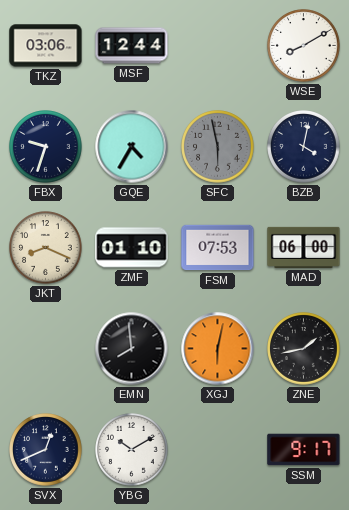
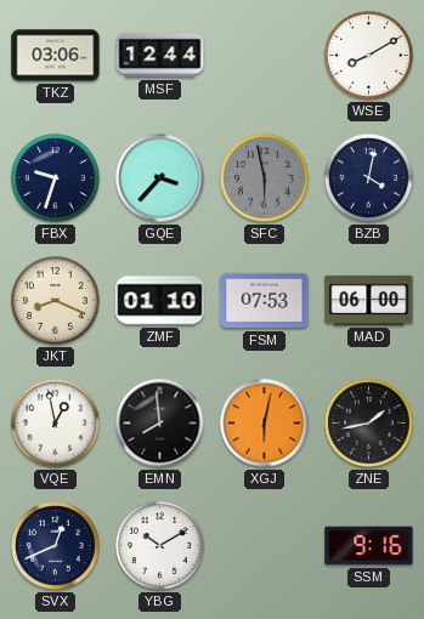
GQE: 4:35 -> 3:37 (160, 178)
VQE: none -> 12:58 (56, 424)
SSM: 9:17 -> 9:16 (369, 546)
